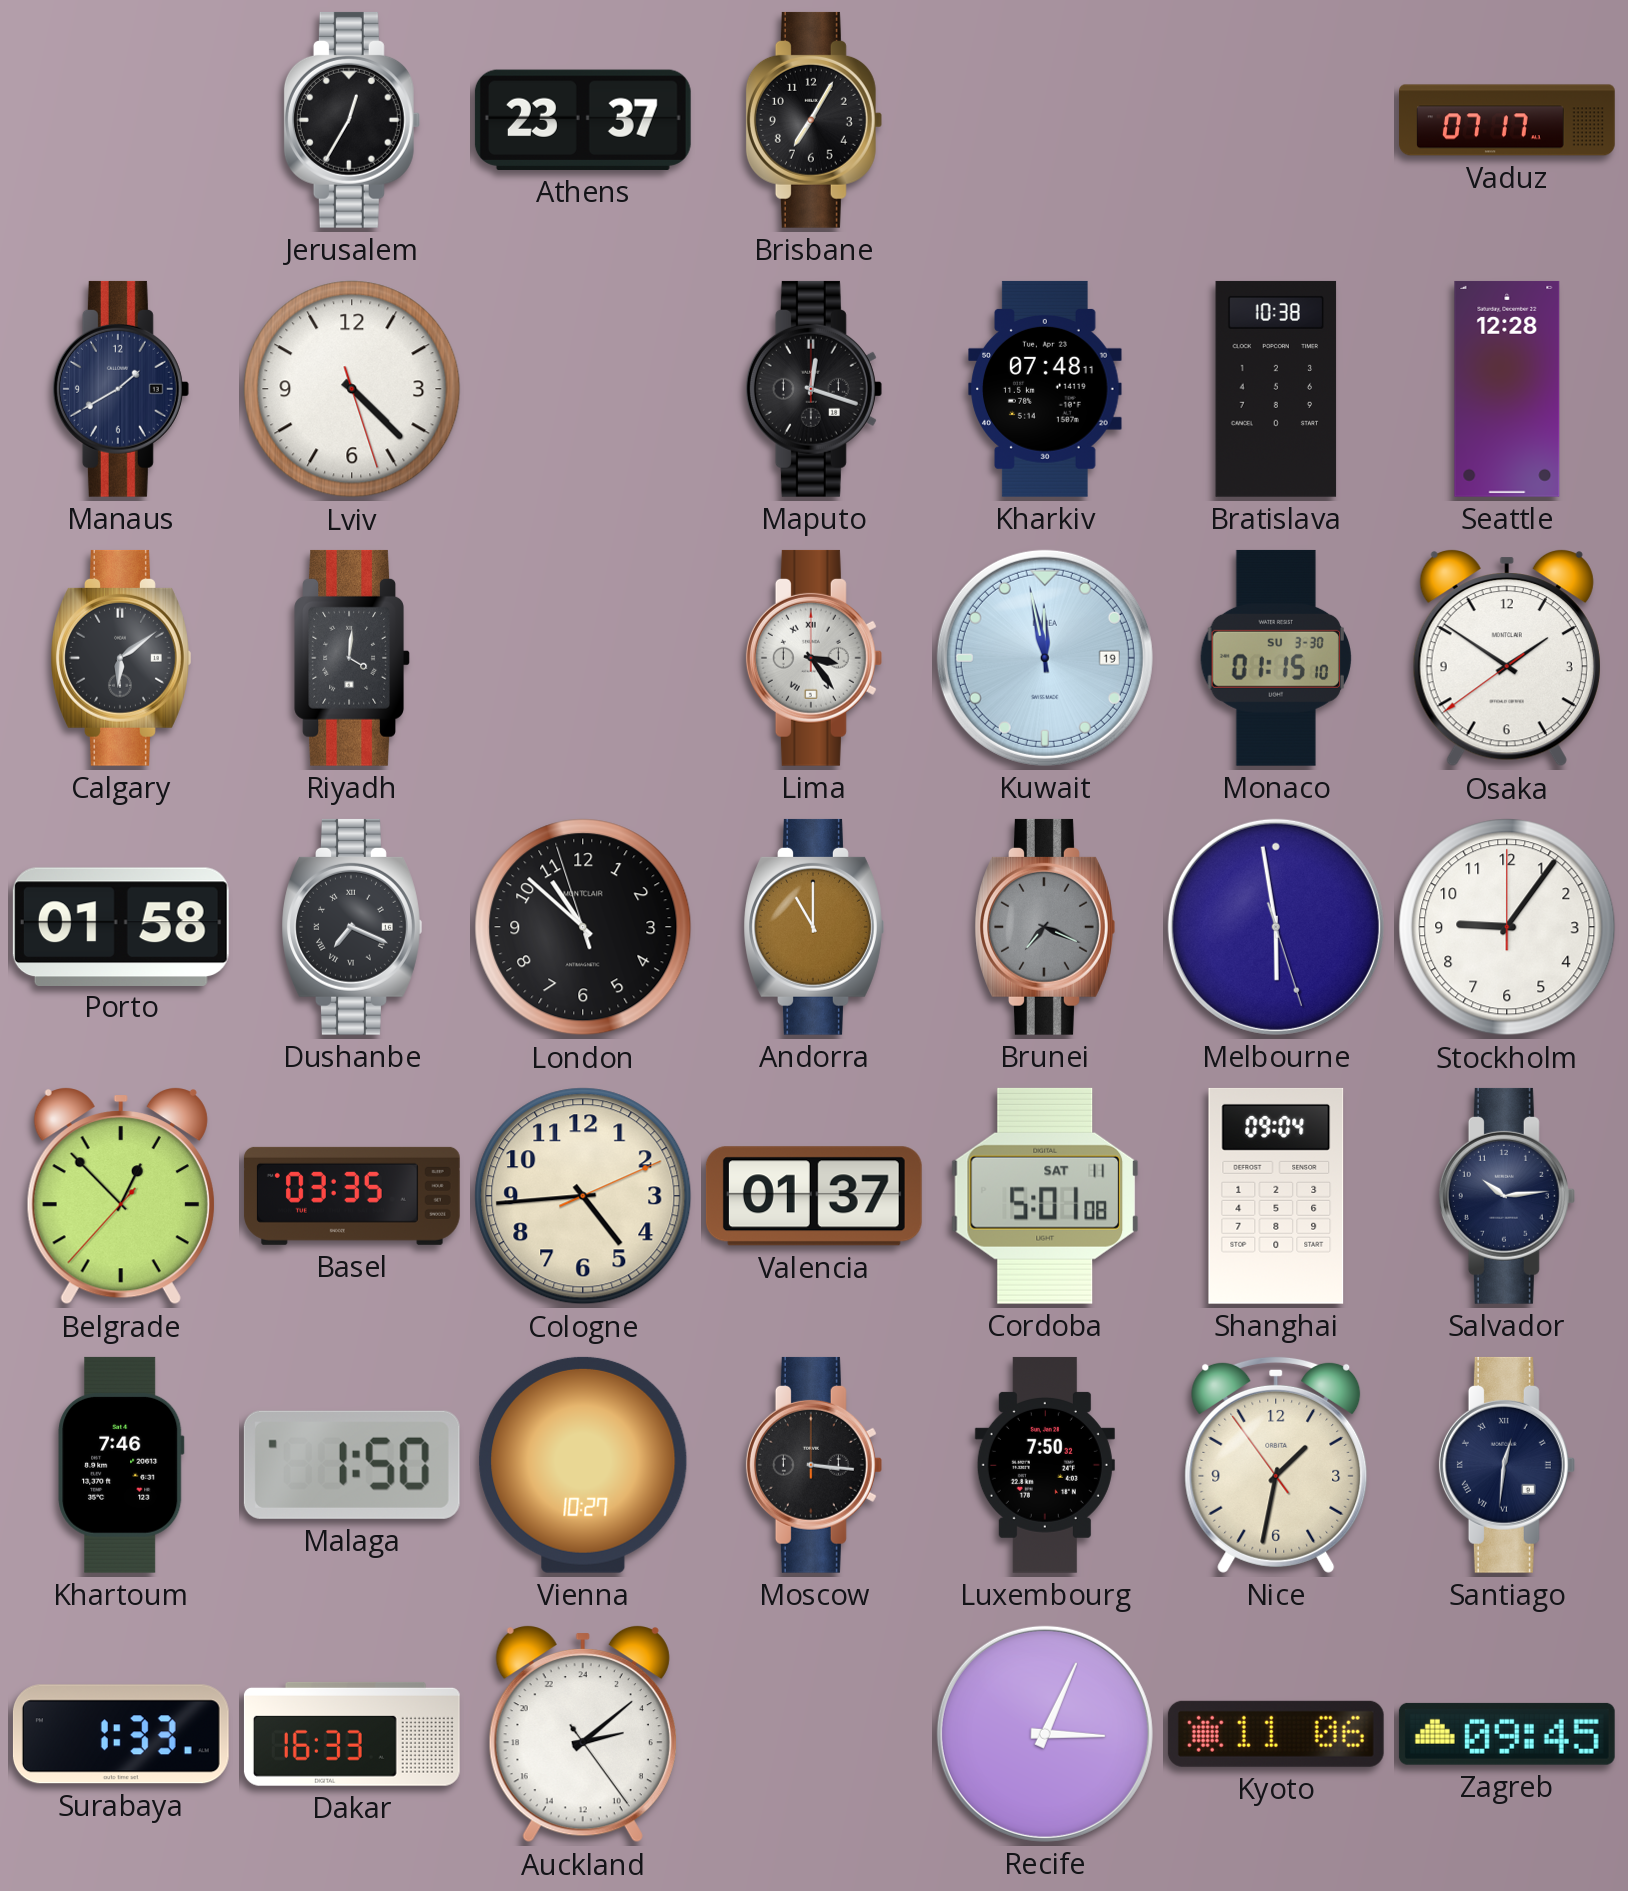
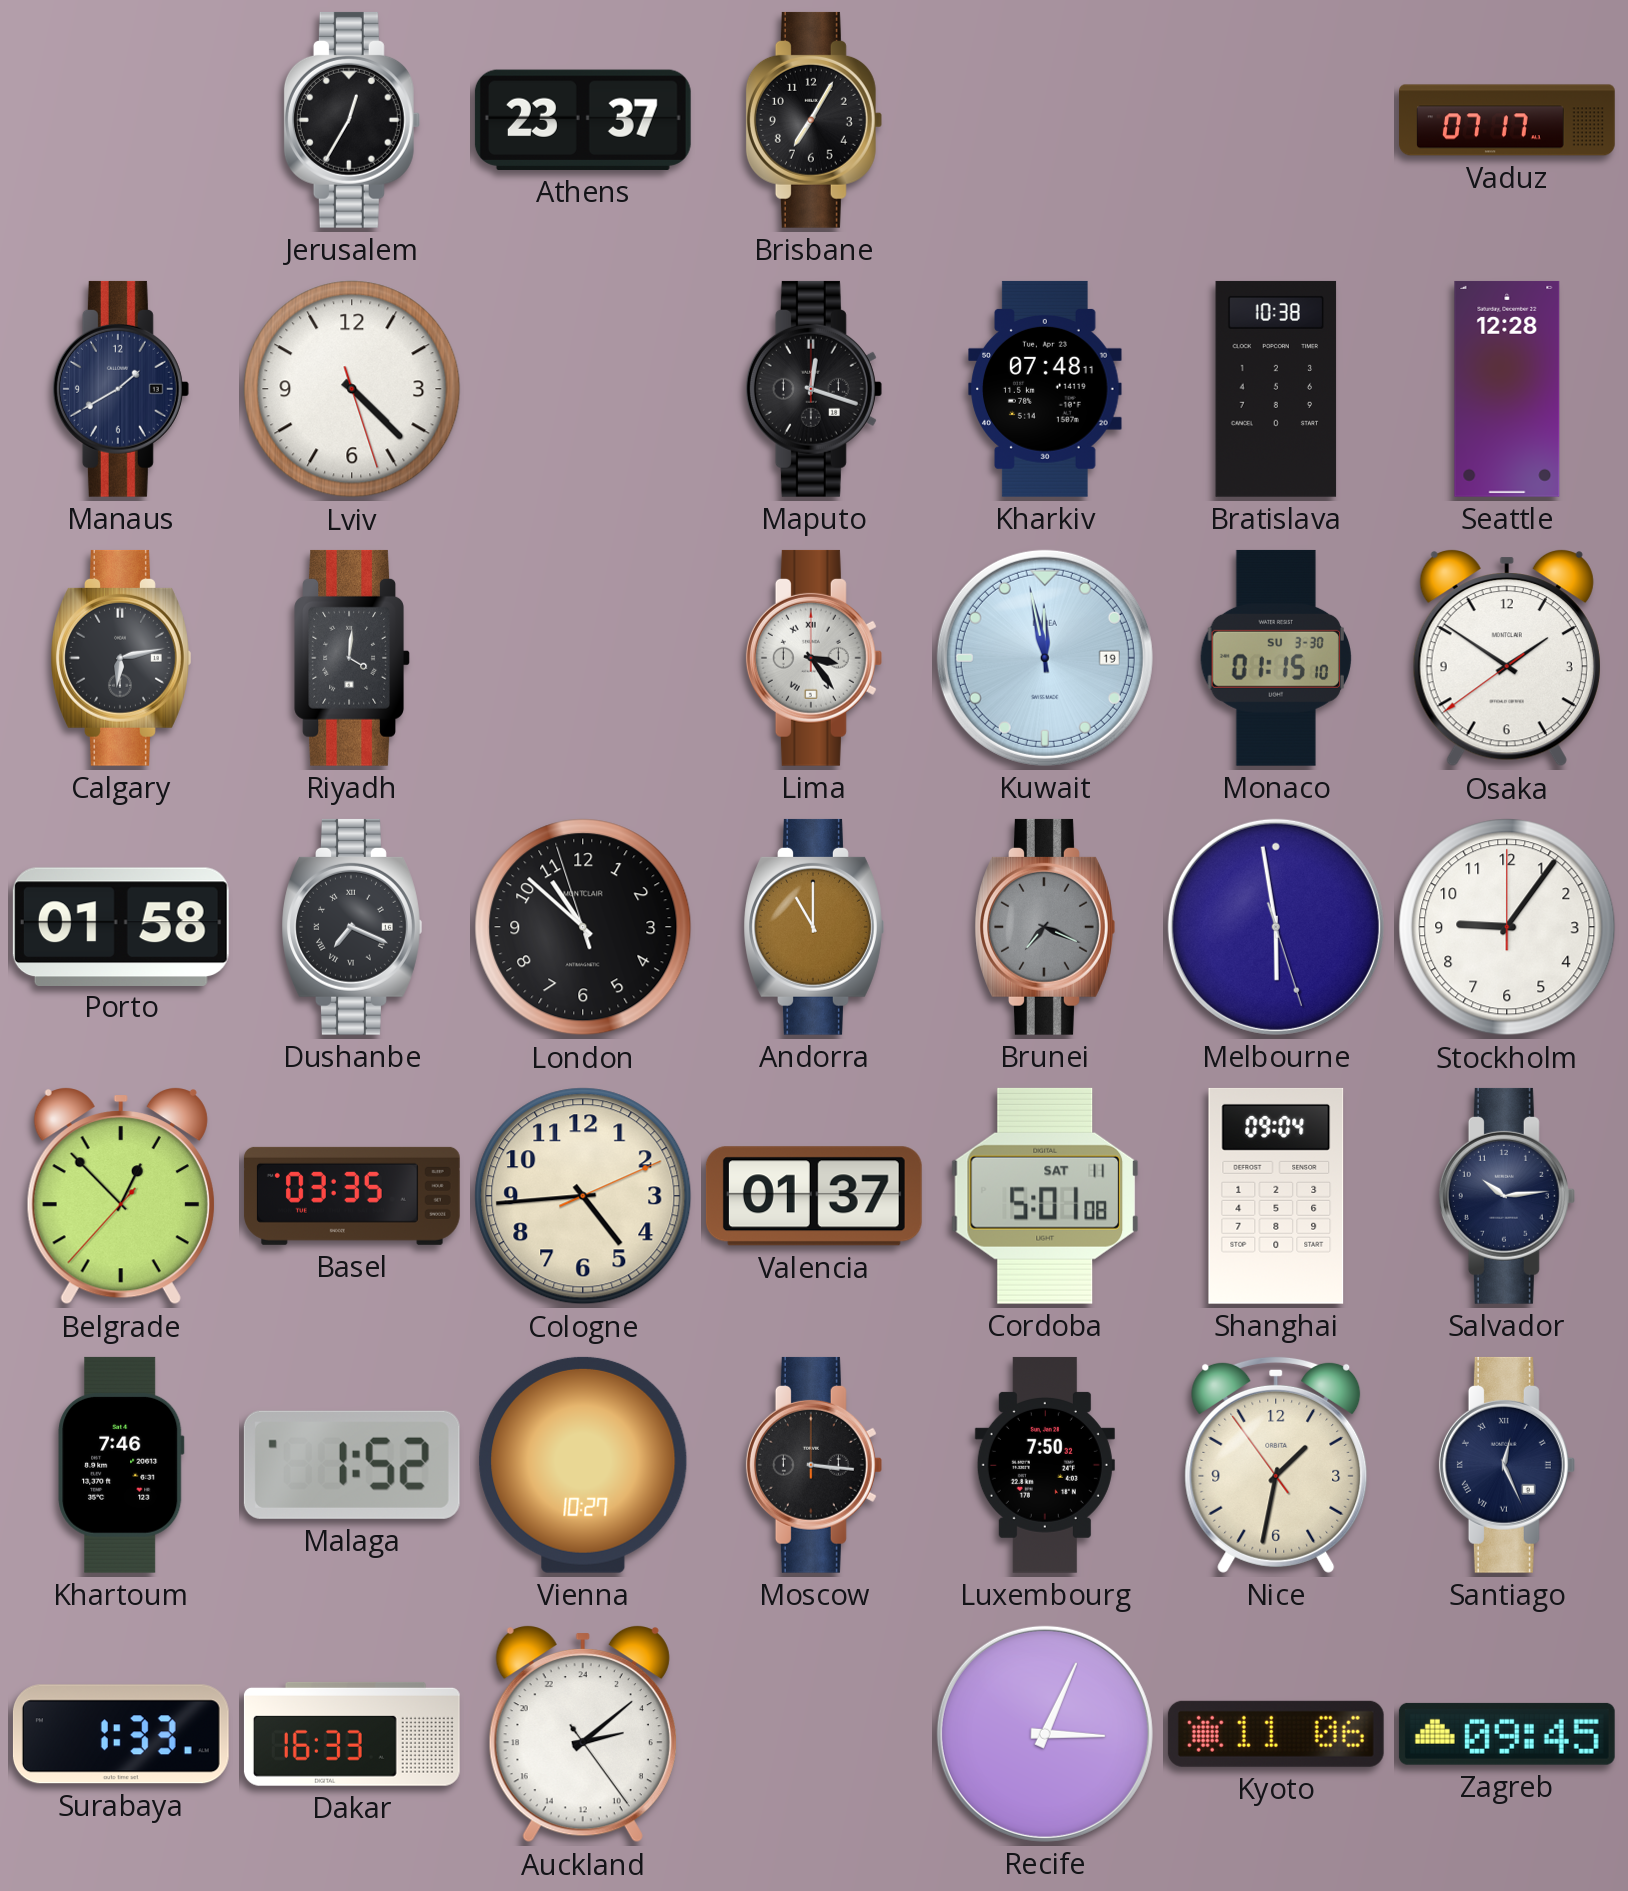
Calgary: 6:09 -> 6:13 (121, 658)
Malaga: 1:50 -> 1:52 (352, 1465)
Santiago: 12:31 -> 12:26 (1507, 1465)
